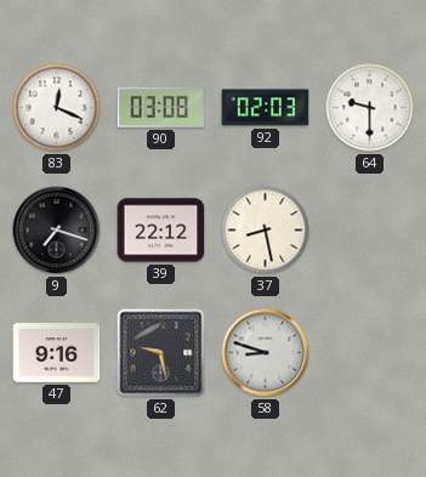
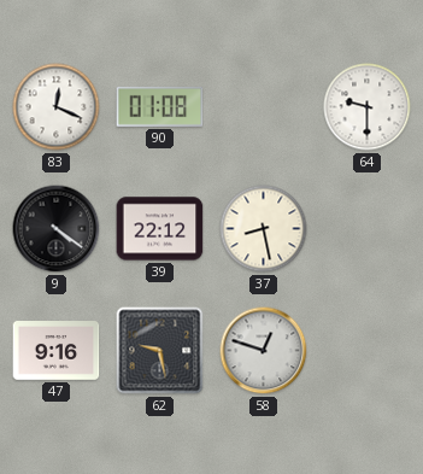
90: 03:08 -> 01:08 (160, 106)
92: 02:03 -> none (266, 108)
9: 7:18 -> 4:21 (57, 229)
58: 8:48 -> 12:48 (264, 351)
